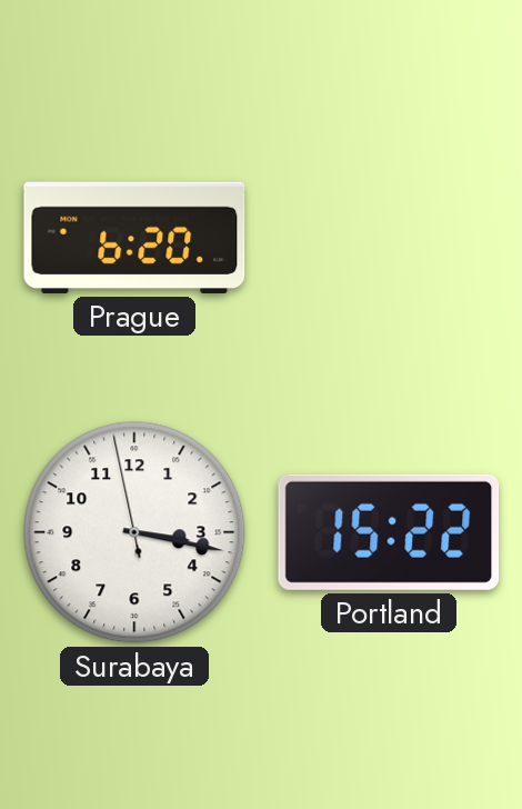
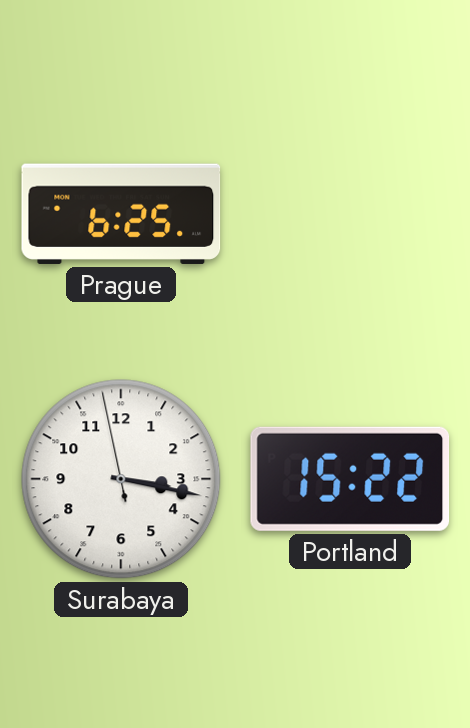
Prague: 6:20 -> 6:25 (121, 214)
